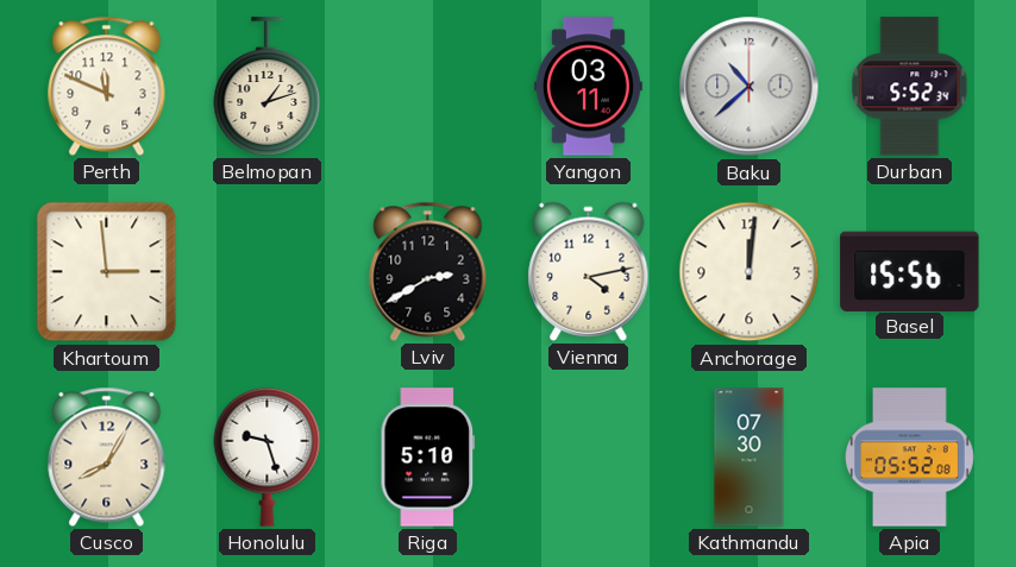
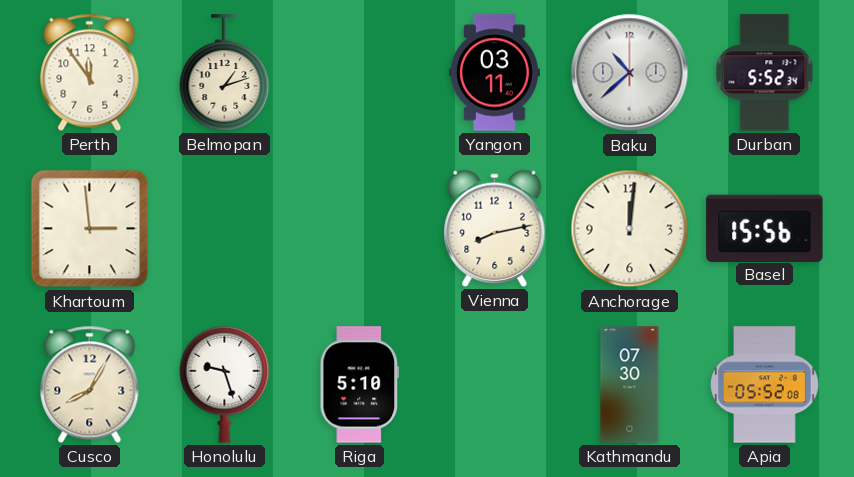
Perth: 11:49 -> 11:54 (90, 72)
Lviv: 2:40 -> none (428, 271)
Vienna: 4:13 -> 8:13 (495, 228)
